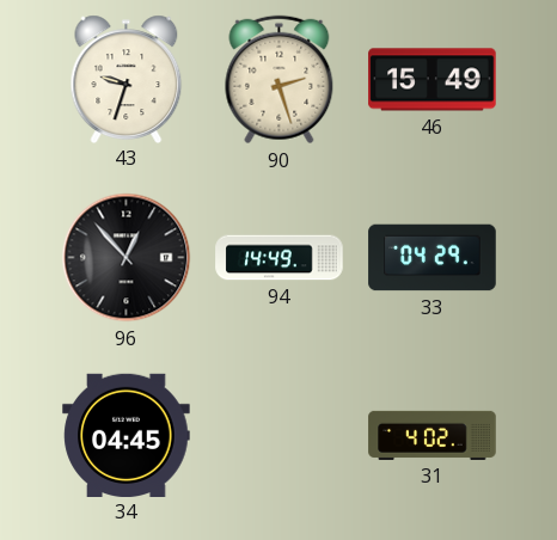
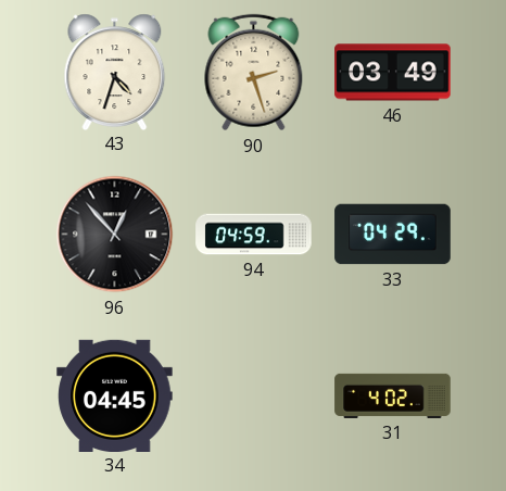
43: 9:33 -> 4:33 (115, 72)
46: 15:49 -> 03:49 (393, 73)
94: 14:49 -> 04:59 (254, 235)
